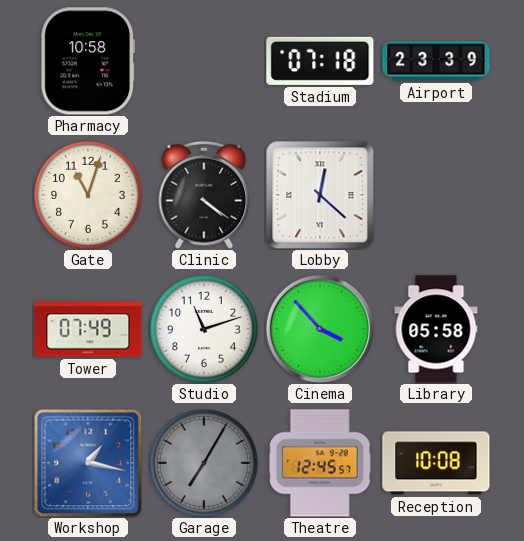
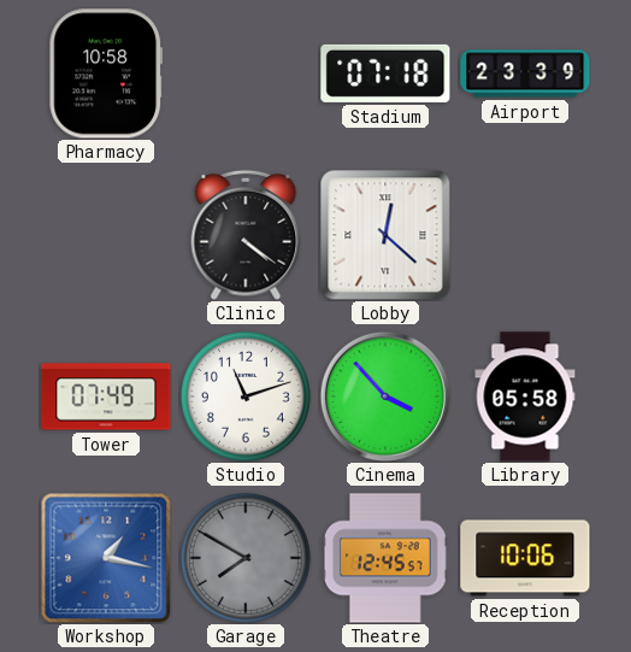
Gate: 11:03 -> none (88, 195)
Garage: 7:05 -> 7:50 (246, 558)
Reception: 10:08 -> 10:06 (525, 558)
